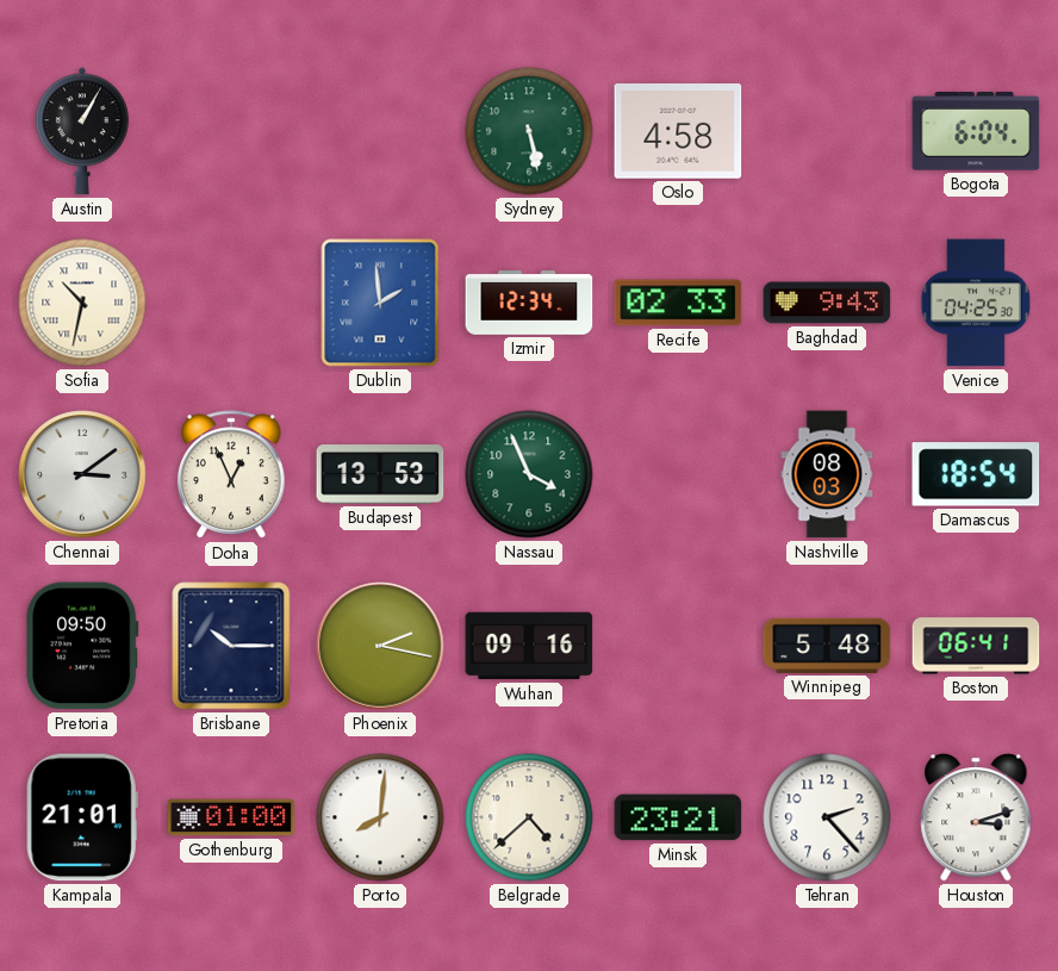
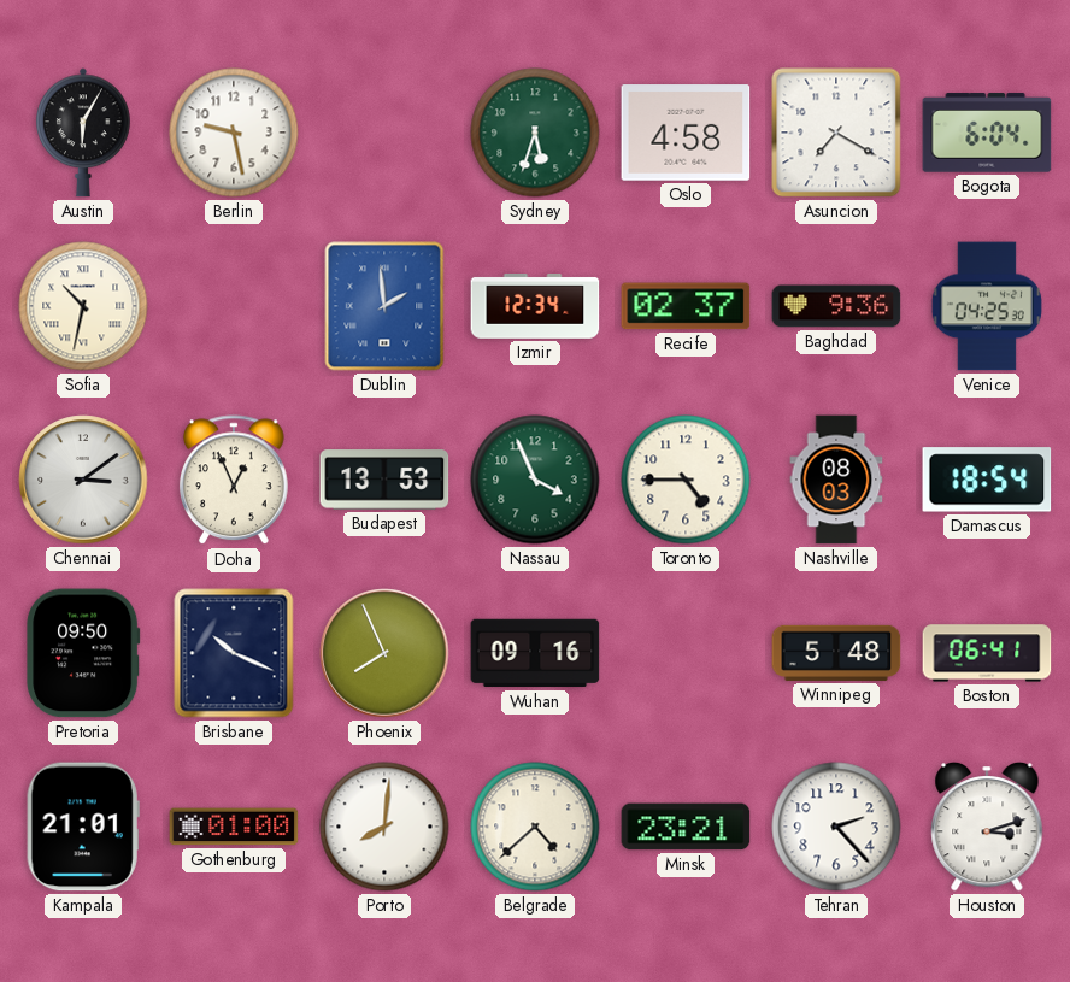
Austin: 1:05 -> 6:05 (83, 133)
Berlin: none -> 9:28 (234, 133)
Sydney: 5:28 -> 5:33 (535, 133)
Asuncion: none -> 7:20 (836, 133)
Recife: 02:33 -> 02:37 (686, 306)
Baghdad: 9:43 -> 9:36 (836, 306)
Toronto: none -> 4:45 (686, 480)
Brisbane: 10:15 -> 10:19 (234, 653)
Phoenix: 2:17 -> 7:56 (384, 653)
